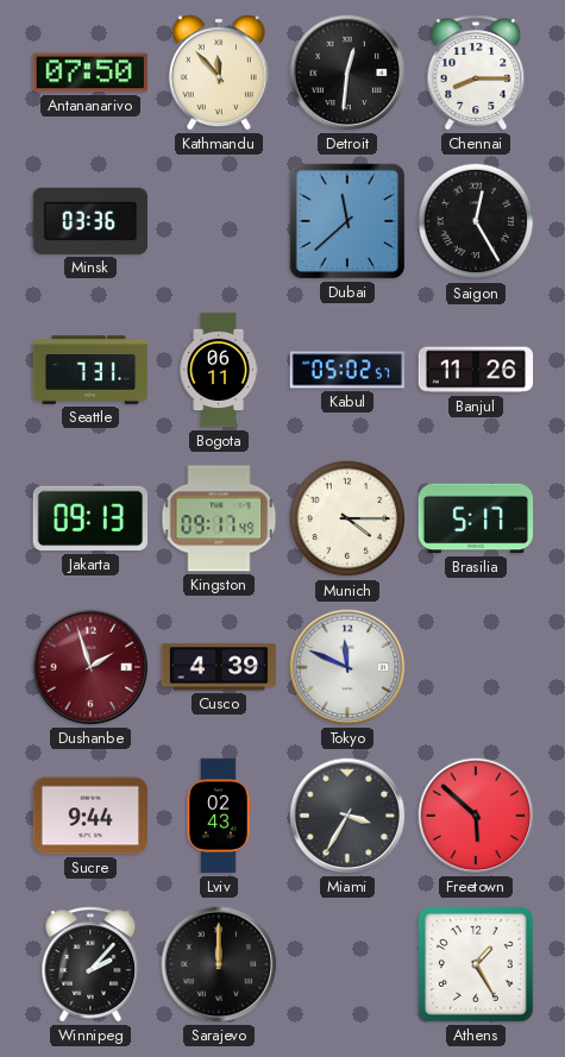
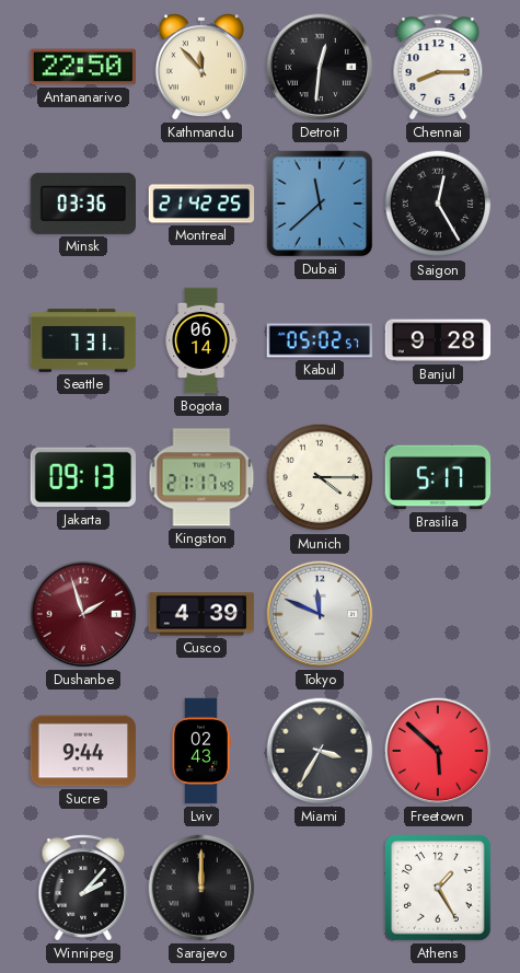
Antananarivo: 07:50 -> 22:50 (82, 67)
Montreal: none -> 21:42 (201, 204)
Bogota: 06:11 -> 06:14 (201, 340)
Banjul: 11:26 -> 9:28 (438, 340)
Kingston: 09:17 -> 21:17 (201, 477)
